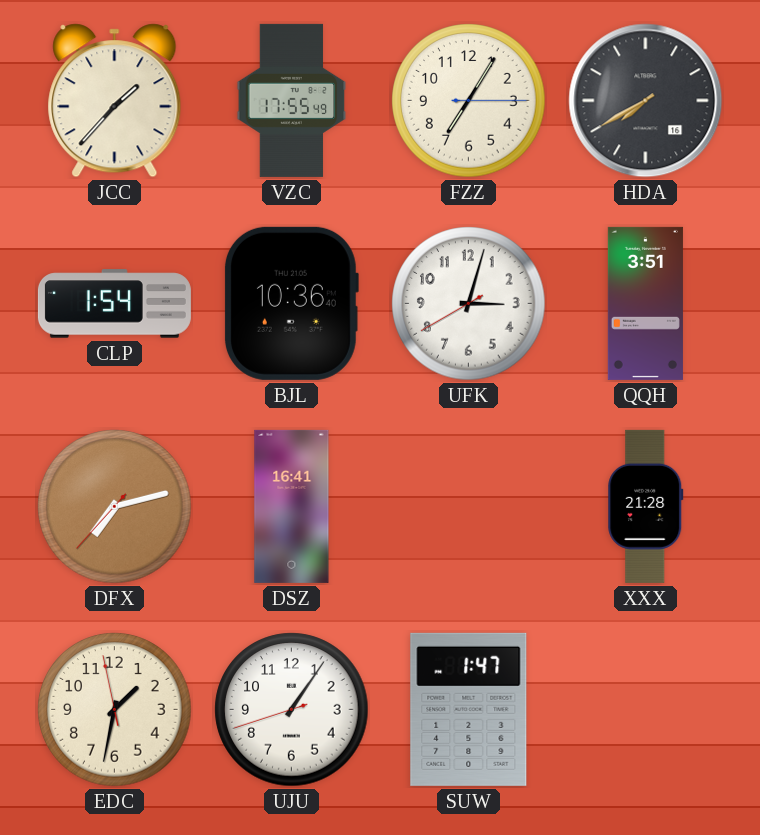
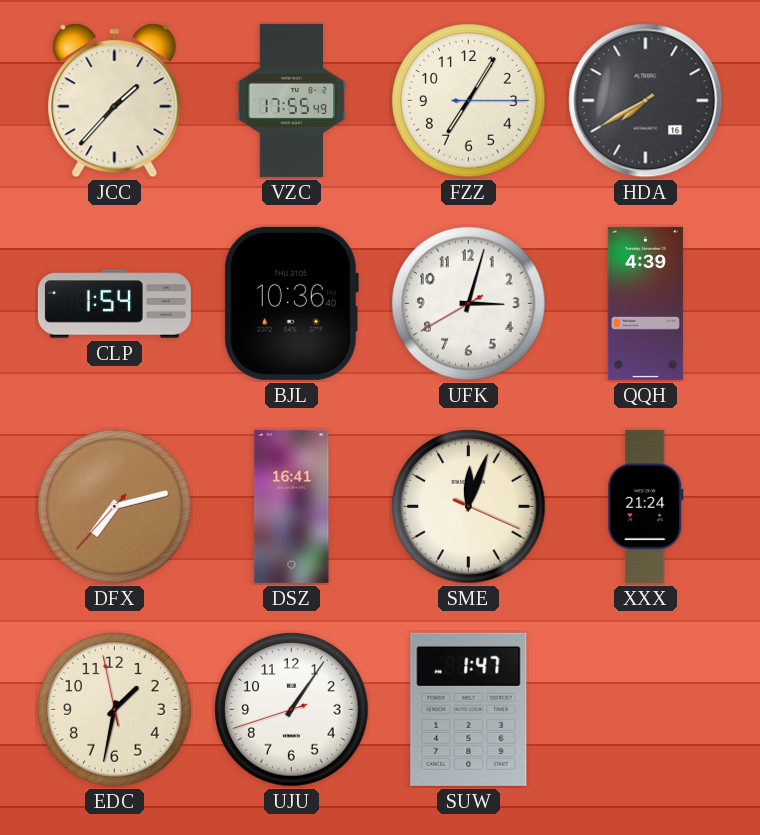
QQH: 3:51 -> 4:39 (645, 303)
SME: none -> 12:03 (469, 507)
XXX: 21:28 -> 21:24 (646, 506)
